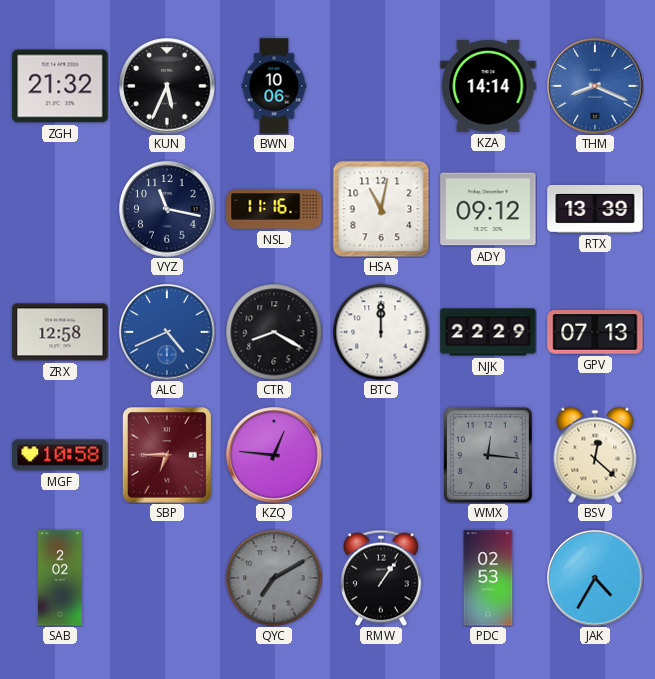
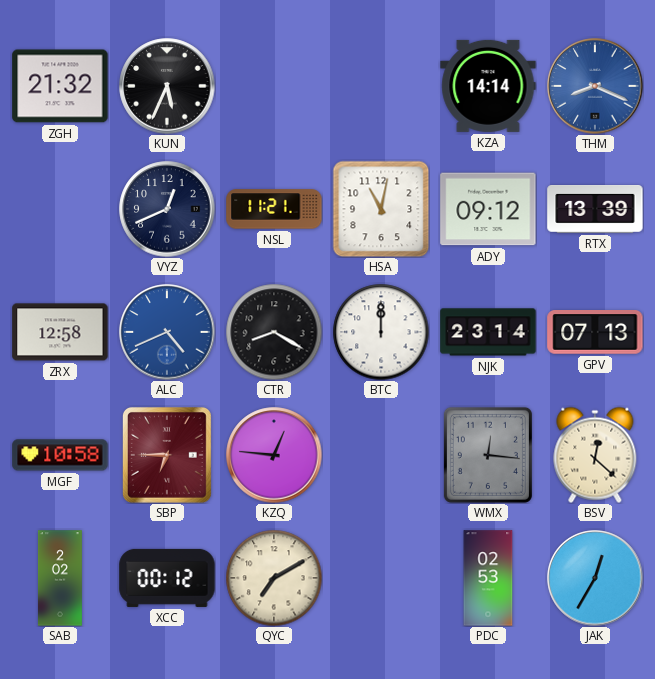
BWN: 10:06 -> none (274, 86)
VYZ: 11:17 -> 12:41 (167, 209)
NSL: 11:16 -> 11:21 (274, 209)
NJK: 22:29 -> 23:14 (488, 332)
XCC: none -> 00:12 (167, 578)
QYC dial: grey -> cream (274, 578)
RMW: 1:06 -> none (381, 578)
JAK: 4:35 -> 12:35 (595, 578)
